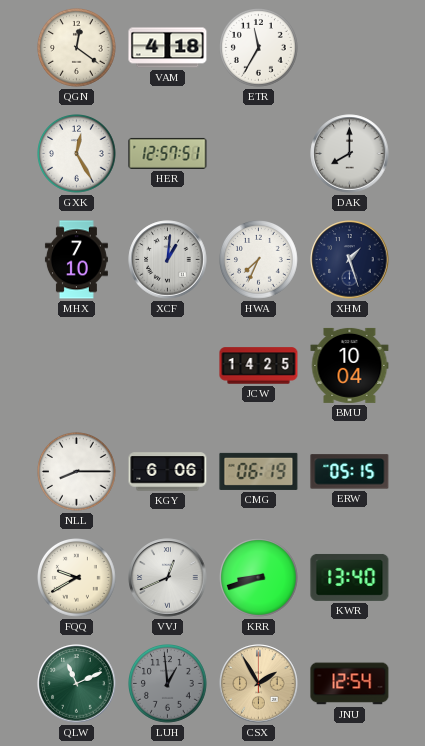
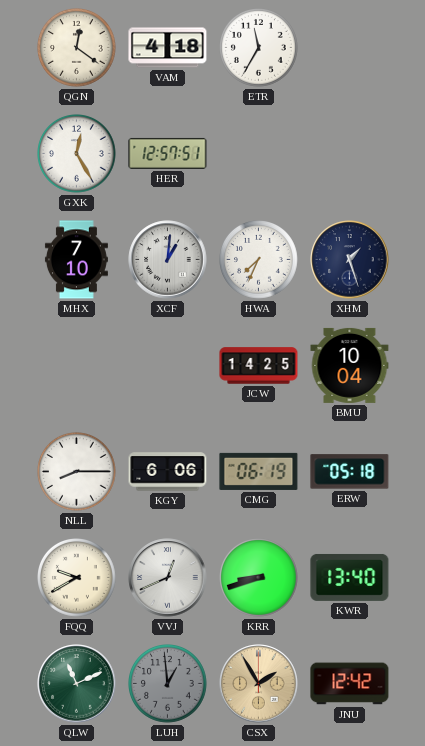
DAK: 8:00 -> none (350, 154)
ERW: 05:15 -> 05:18 (350, 472)
JNU: 12:54 -> 12:42 (350, 684)
